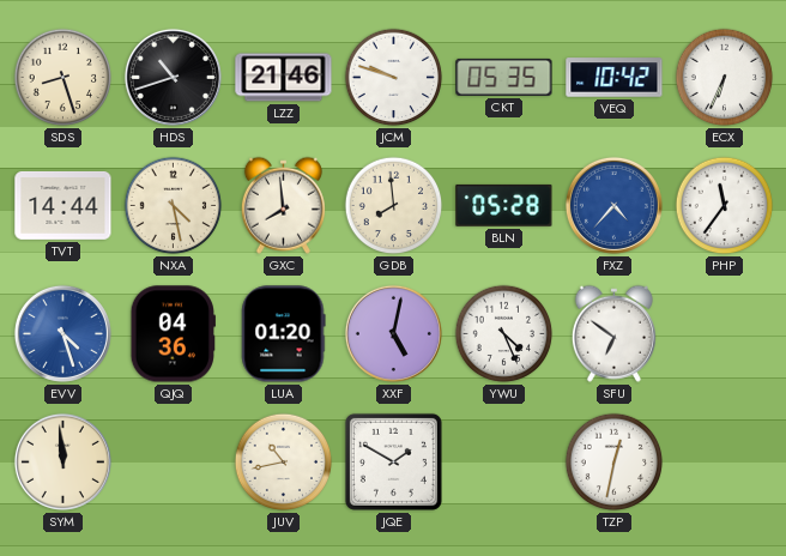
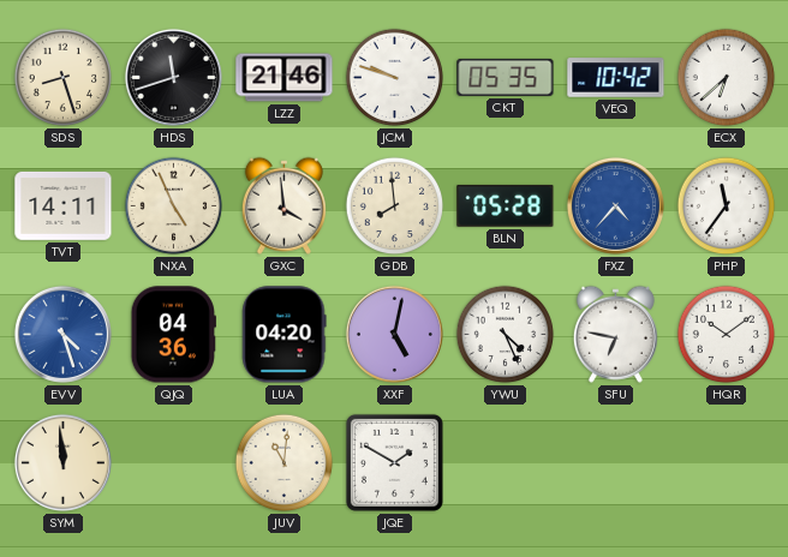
HDS: 10:42 -> 11:42 (173, 77)
ECX: 6:34 -> 6:38 (727, 78)
TVT: 14:44 -> 14:11 (64, 205)
NXA: 4:28 -> 4:56 (174, 206)
GXC: 7:59 -> 3:59 (283, 205)
LUA: 01:20 -> 04:20 (283, 335)
SFU: 6:51 -> 6:47 (615, 334)
HQR: none -> 10:09 (727, 335)
JUV: 10:43 -> 11:01 (285, 463)
TZP: 12:32 -> none (615, 463)
